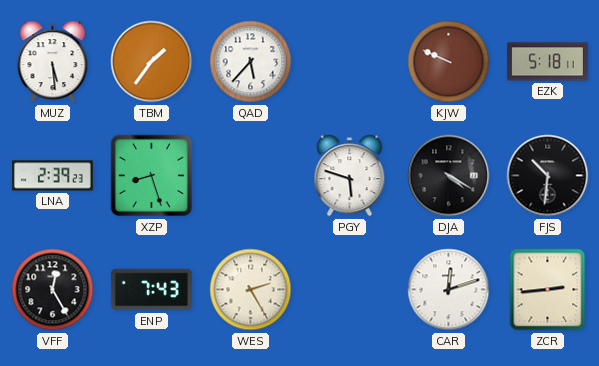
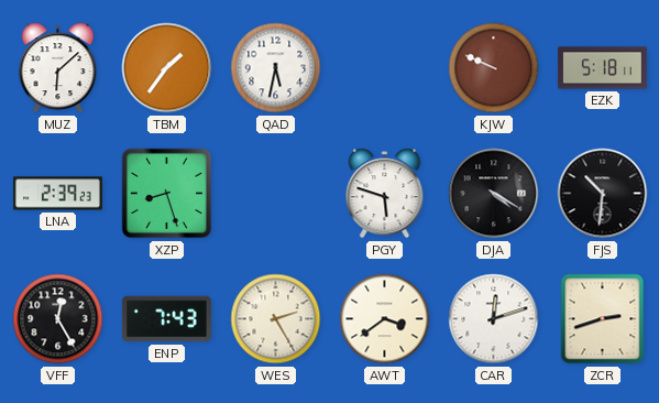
MUZ: 5:29 -> 6:08 (58, 68)
QAD: 5:37 -> 5:32 (276, 68)
AWT: none -> 3:39 (385, 319)
ZCR: 2:44 -> 2:42 (603, 319)
